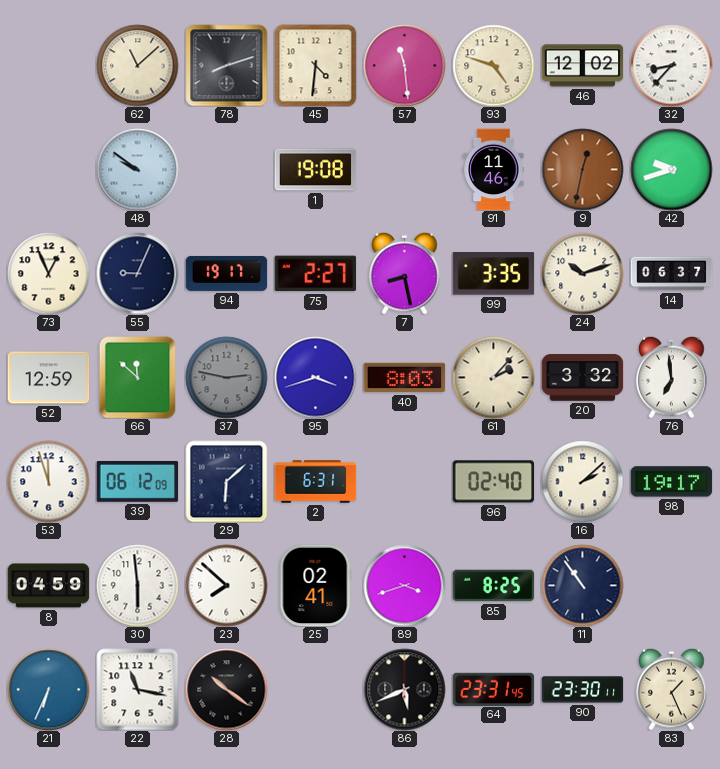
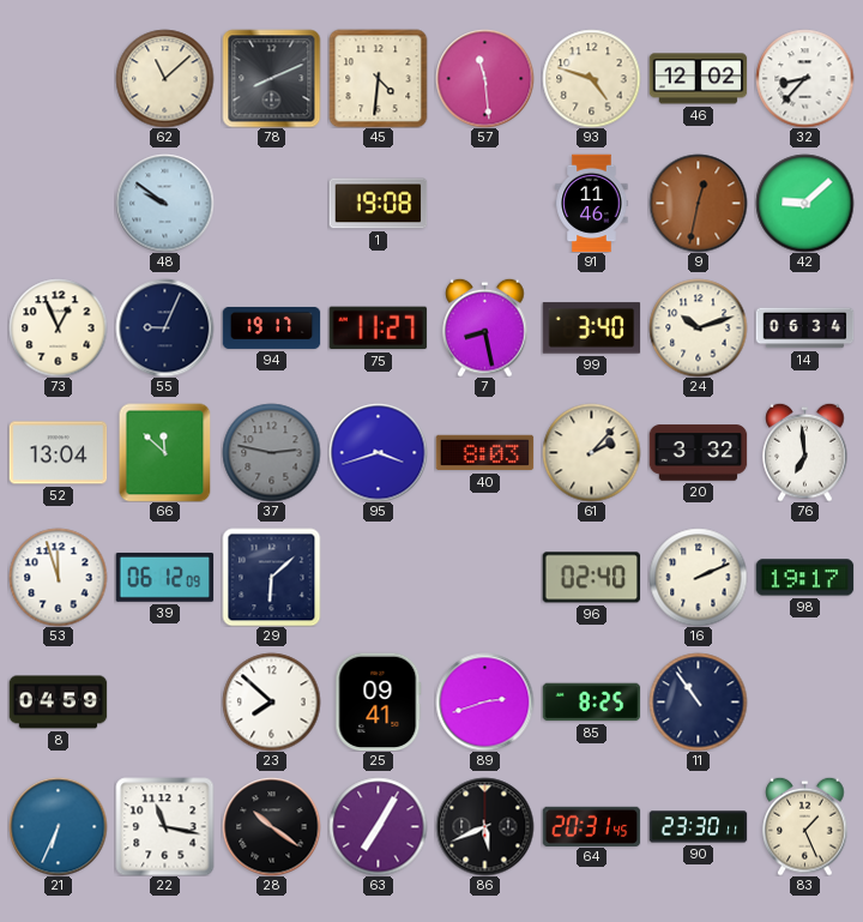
78: 8:12 -> 8:11 (271, 78)
42: 9:42 -> 9:08 (804, 203)
75: 2:27 -> 11:27 (378, 329)
99: 3:35 -> 3:40 (591, 329)
14: 06:37 -> 06:34 (804, 329)
52: 12:59 -> 13:04 (58, 453)
2: 6:31 -> none (315, 482)
16: 2:08 -> 2:11 (698, 577)
30: 5:59 -> none (137, 585)
25: 02:41 -> 09:41 (379, 701)
89: 3:42 -> 2:42 (484, 701)
63: none -> 7:05 (378, 826)
64: 23:31 -> 20:31 (591, 826)
